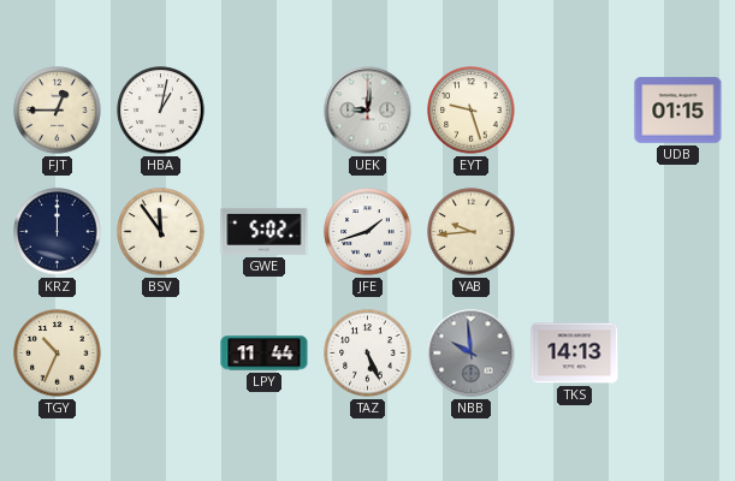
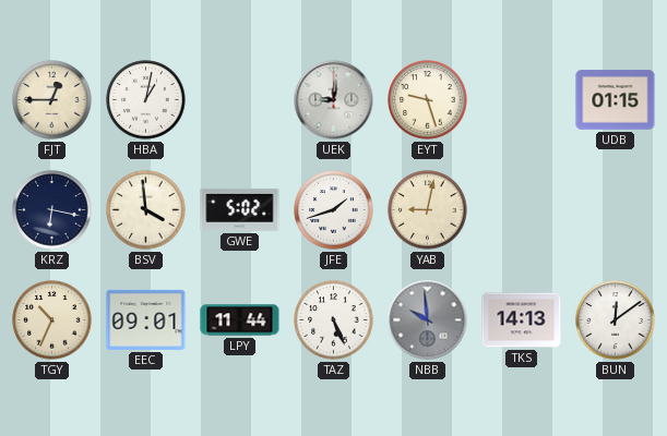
KRZ: 12:00 -> 6:17 (52, 210)
BSV: 11:54 -> 3:59 (146, 210)
YAB: 9:44 -> 9:02 (428, 210)
EEC: none -> 09:01 (146, 319)
BUN: none -> 12:09 (616, 320)
